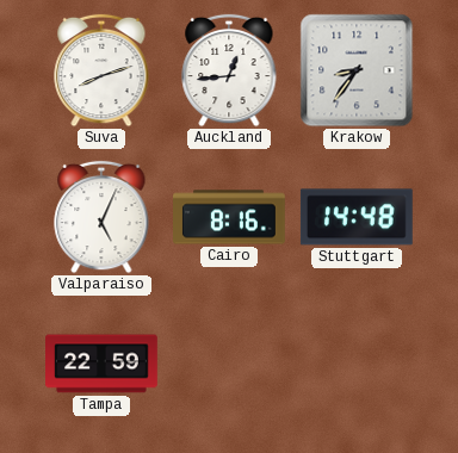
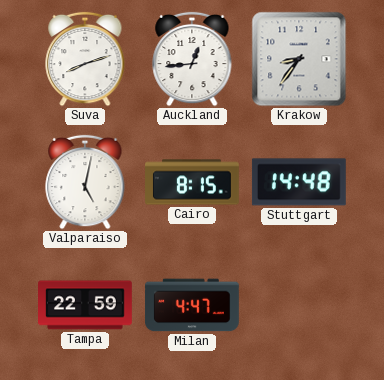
Valparaiso: 5:04 -> 5:02 (85, 182)
Cairo: 8:16 -> 8:15 (193, 182)
Milan: none -> 4:47 (193, 305)
